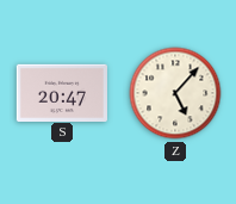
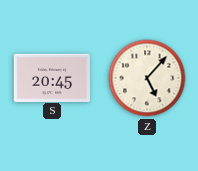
S: 20:47 -> 20:45 (52, 77)
